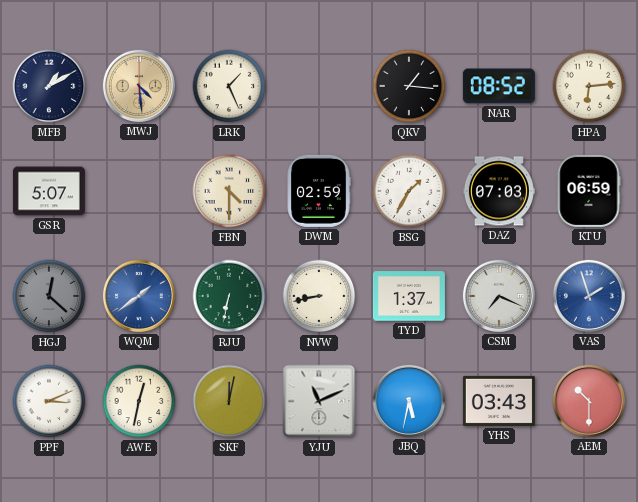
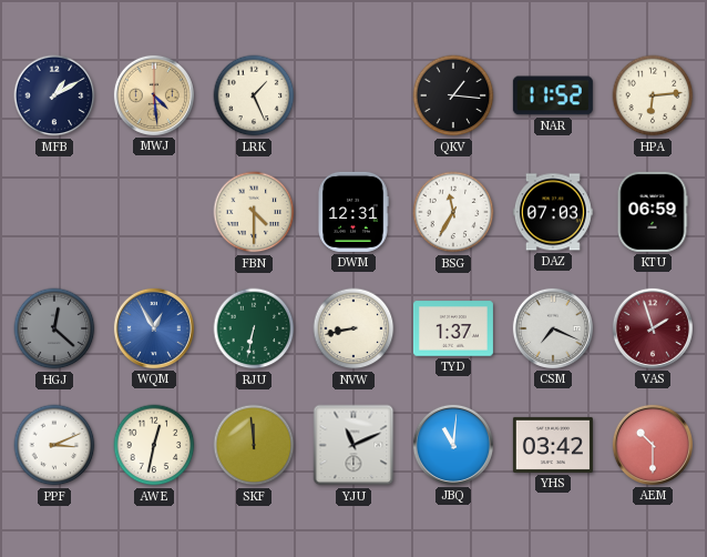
NAR: 08:52 -> 11:52 (553, 95)
GSR: 5:07 -> none (49, 191)
DWM: 02:59 -> 12:31 (353, 212)
BSG: 1:35 -> 11:35 (453, 212)
WQM: 1:39 -> 12:55 (154, 328)
VAS dial: blue -> burgundy (653, 328)
SKF: 12:02 -> 11:59 (254, 445)
JBQ: 5:32 -> 11:01 (453, 445)
YHS: 03:43 -> 03:42 (553, 445)
